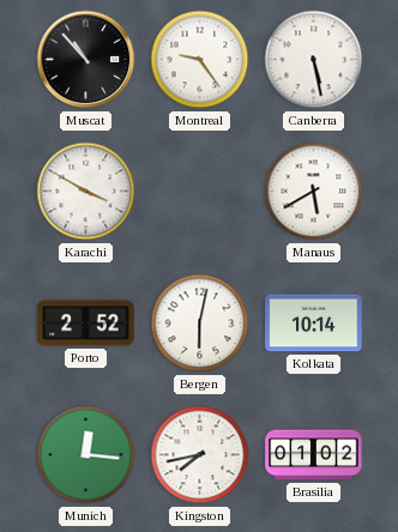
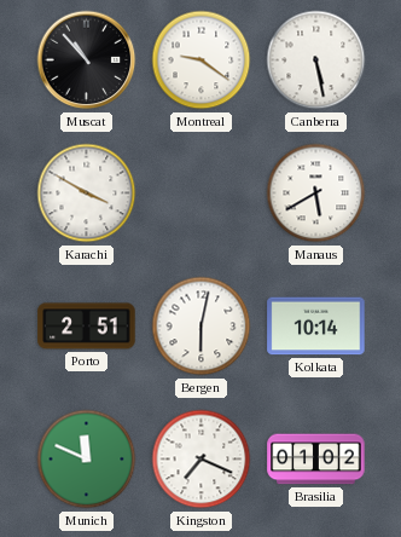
Montreal: 9:24 -> 9:21 (202, 60)
Porto: 2:52 -> 2:51 (87, 327)
Munich: 12:16 -> 11:49 (87, 460)
Kingston: 7:43 -> 7:19 (202, 460)
